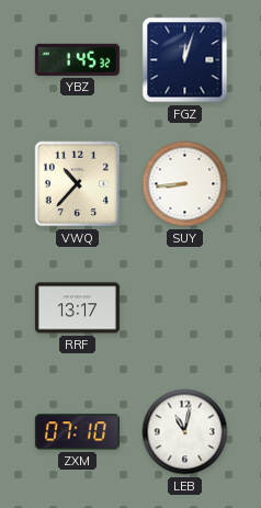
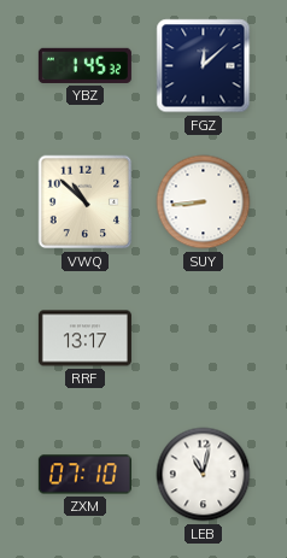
FGZ: 12:03 -> 12:08 (204, 66)
VWQ: 10:37 -> 10:52 (86, 202)
